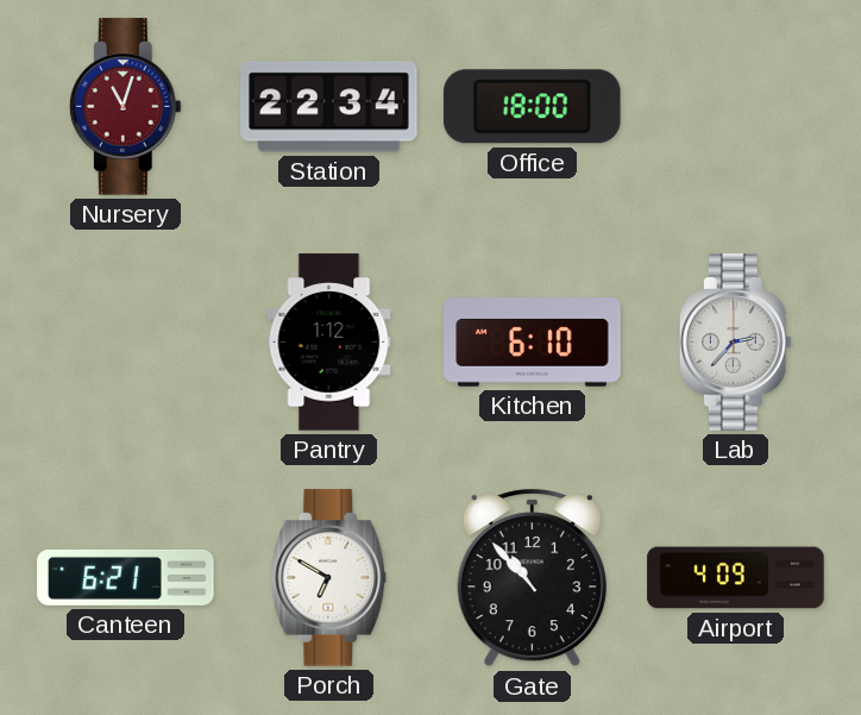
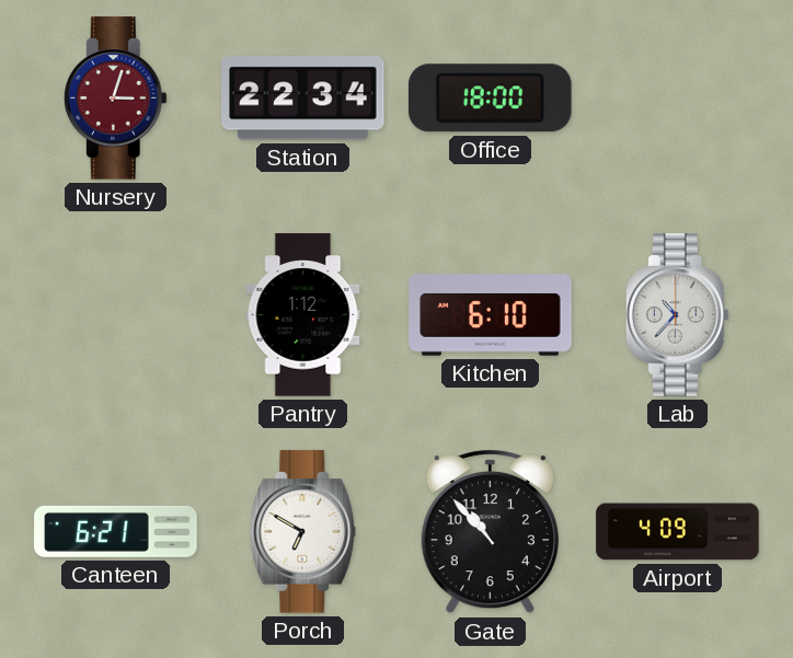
Nursery: 11:03 -> 3:03 (115, 99)
Lab: 2:37 -> 10:37 (677, 315)
